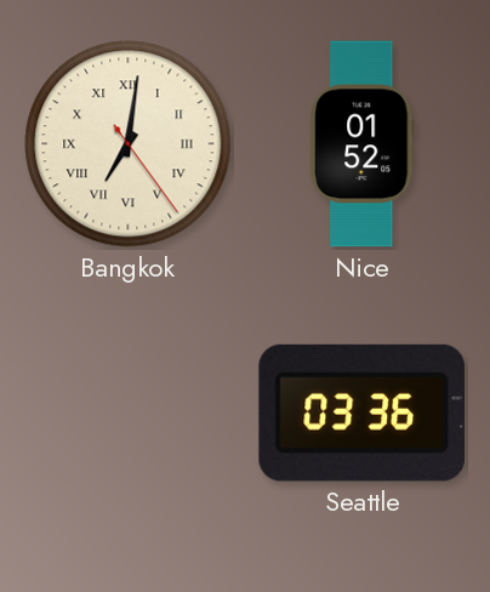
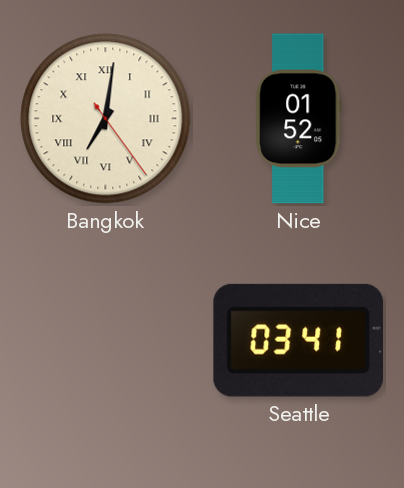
Seattle: 03:36 -> 03:41 (298, 340)
